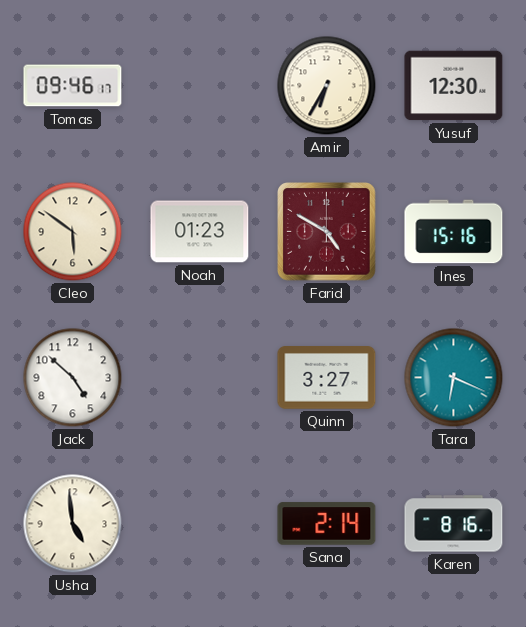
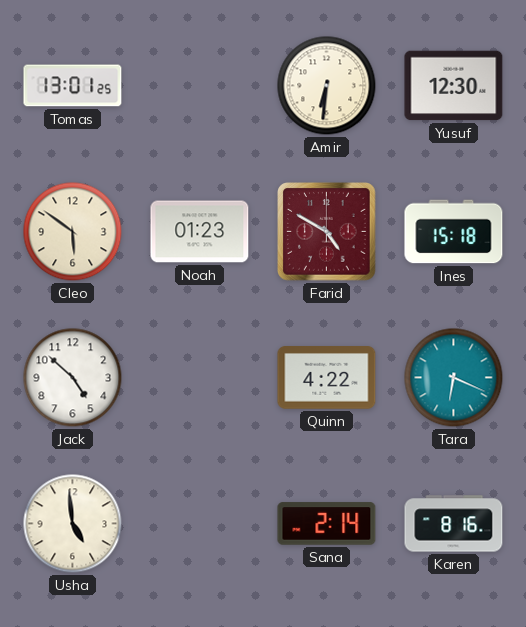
Tomas: 09:46 -> 13:01 (73, 86)
Amir: 6:35 -> 6:31 (327, 86)
Ines: 15:16 -> 15:18 (454, 232)
Quinn: 3:27 -> 4:22 (327, 378)
